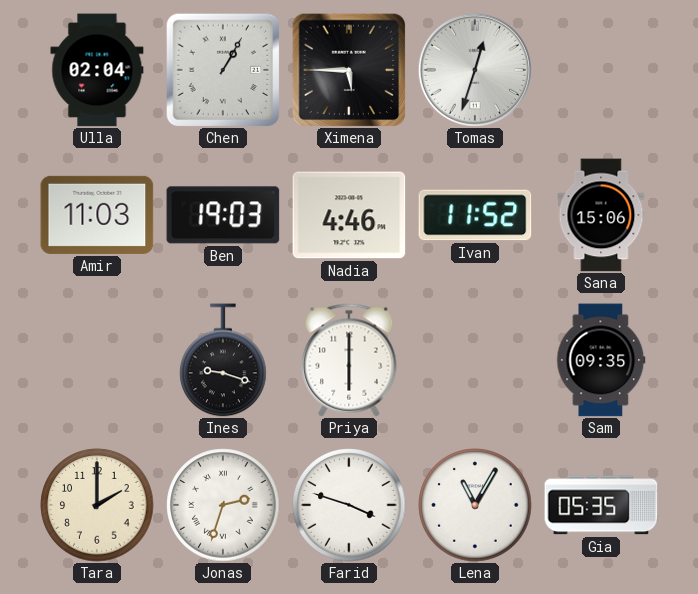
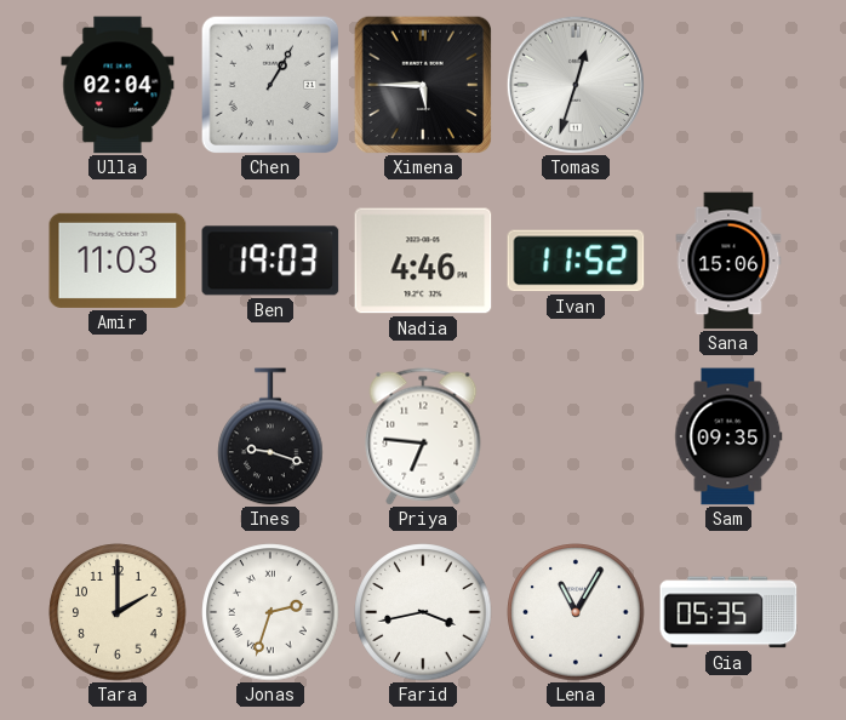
Priya: 6:00 -> 6:46 (423, 436)
Farid: 3:48 -> 3:43 (423, 612)
